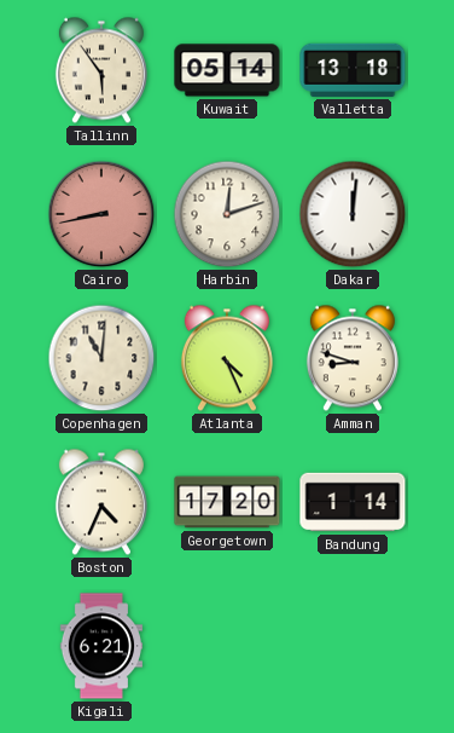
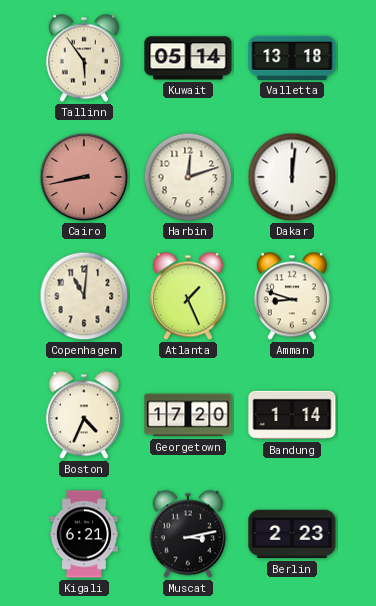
Atlanta: 4:26 -> 1:26 (188, 296)
Muscat: none -> 3:13 (188, 534)
Berlin: none -> 2:23 (292, 534)
